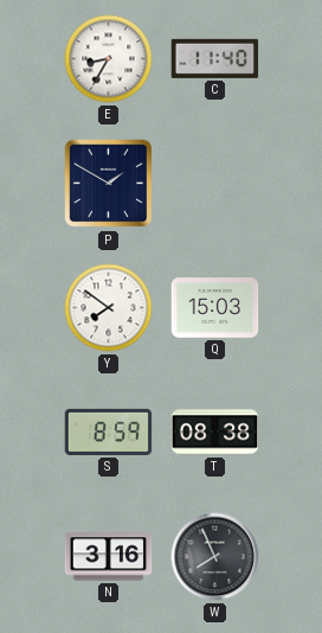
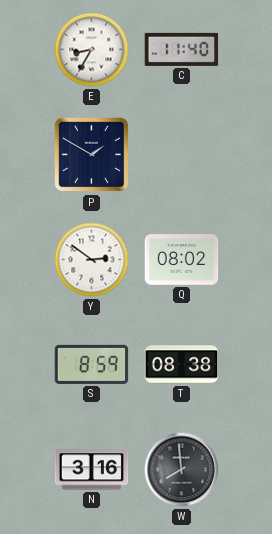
Y: 7:51 -> 2:51 (92, 260)
Q: 15:03 -> 08:02 (182, 260)
W: 7:56 -> 7:59 (182, 470)
